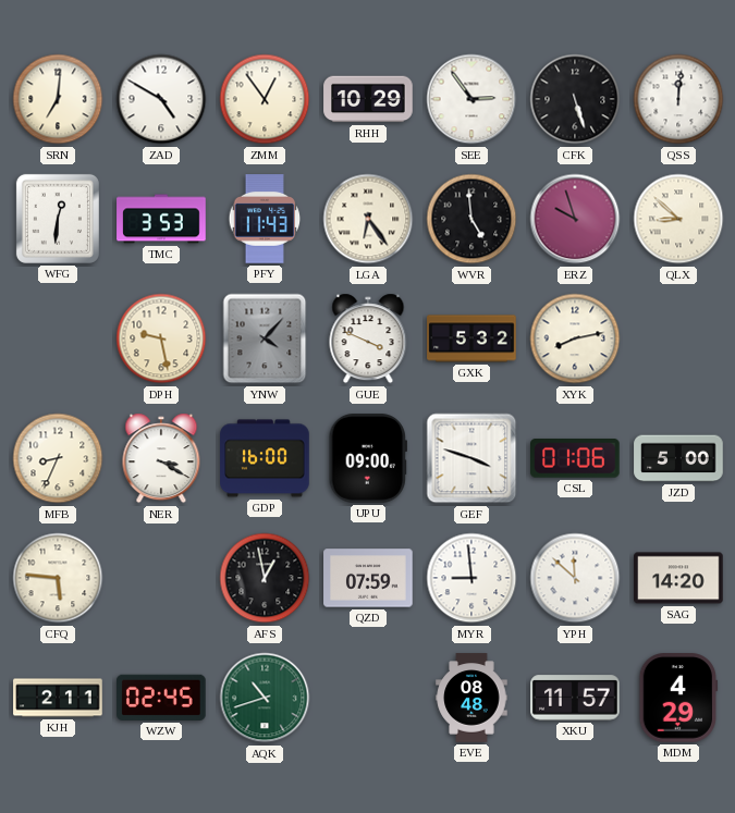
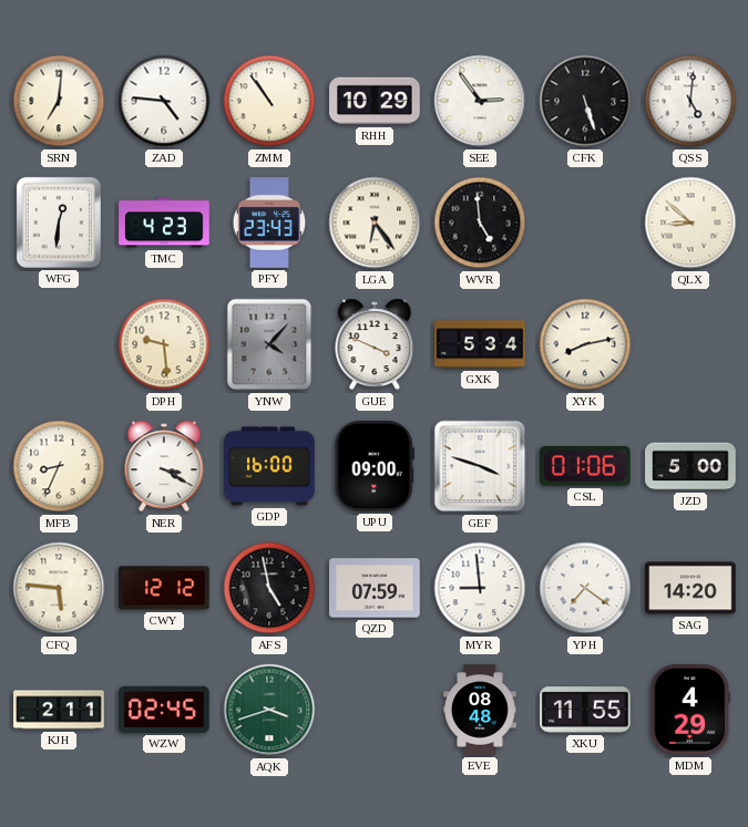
ZAD: 4:50 -> 4:46 (164, 101)
ZMM: 12:54 -> 10:54 (269, 101)
QSS: 12:01 -> 5:01 (690, 101)
TMC: 3:53 -> 4:23 (164, 223)
PFY: 11:43 -> 23:43 (269, 223)
ERZ: 9:57 -> none (575, 219)
DPH: 9:28 -> 9:29 (164, 344)
GXK: 5:32 -> 5:34 (480, 344)
CWY: none -> 12:12 (164, 588)
AFS: 12:58 -> 4:58 (269, 588)
YPH: 11:52 -> 7:21 (585, 588)
AQK: 10:42 -> 3:42 (269, 710)
XKU: 11:57 -> 11:55 (585, 710)
